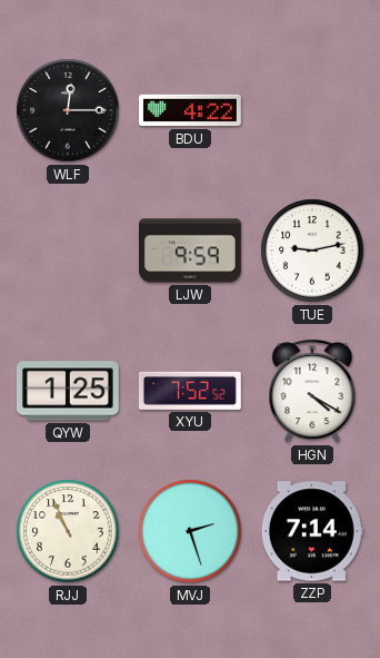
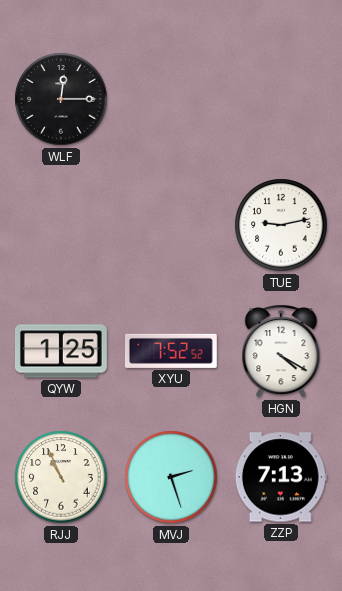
BDU: 4:22 -> none (191, 110)
LJW: 9:59 -> none (191, 251)
ZZP: 7:14 -> 7:13 (281, 477)
